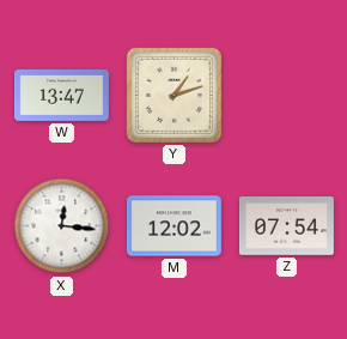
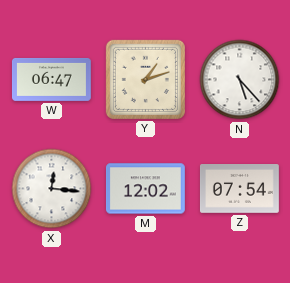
W: 13:47 -> 06:47 (51, 79)
N: none -> 5:23 (240, 80)
